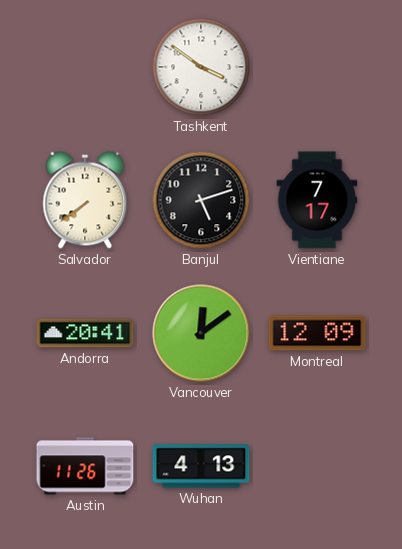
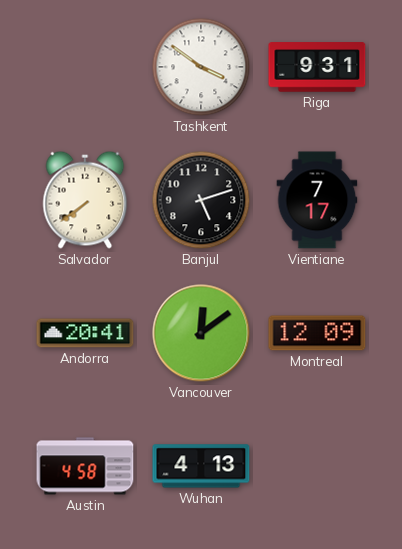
Riga: none -> 9:31 (317, 67)
Austin: 11:26 -> 4:58 (85, 466)
